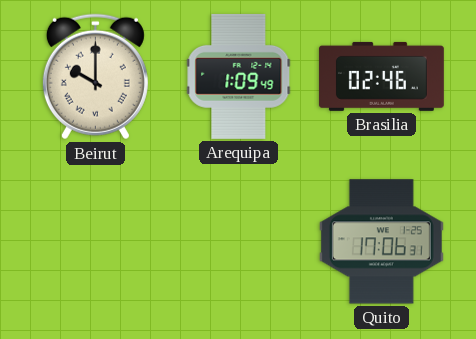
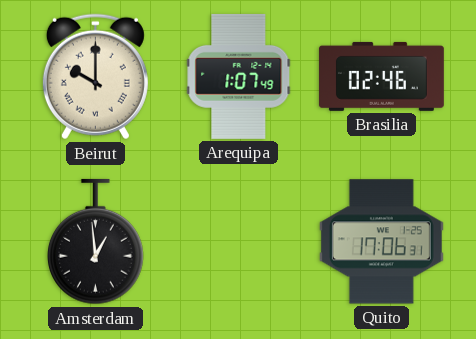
Arequipa: 1:09 -> 1:07 (239, 76)
Amsterdam: none -> 12:59 (96, 242)
